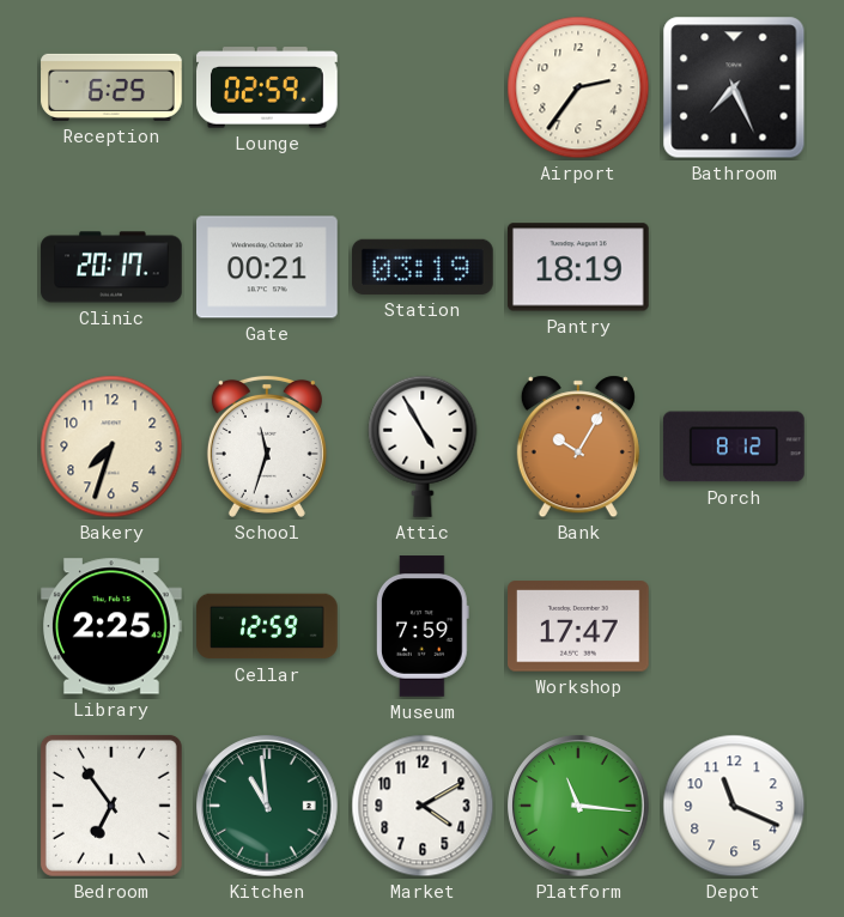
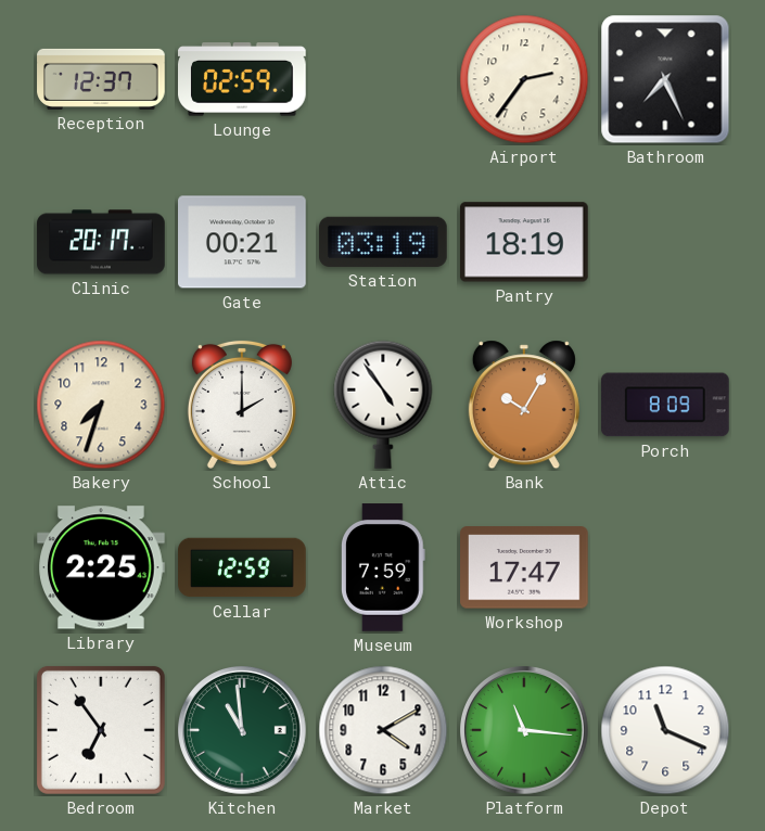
Reception: 6:25 -> 12:37 (101, 79)
School: 11:33 -> 2:00 (242, 405)
Attic: 4:55 -> 4:54 (383, 405)
Porch: 8:12 -> 8:09 (665, 405)
